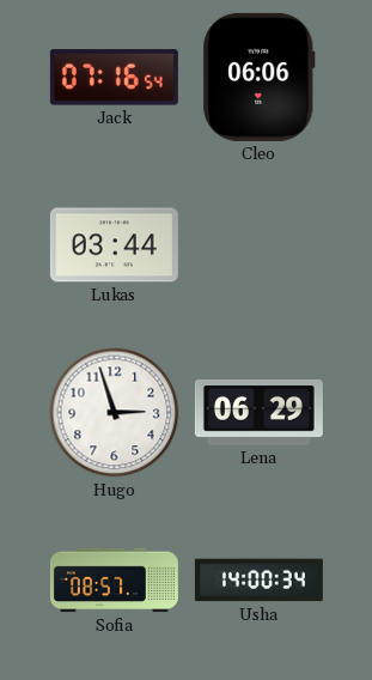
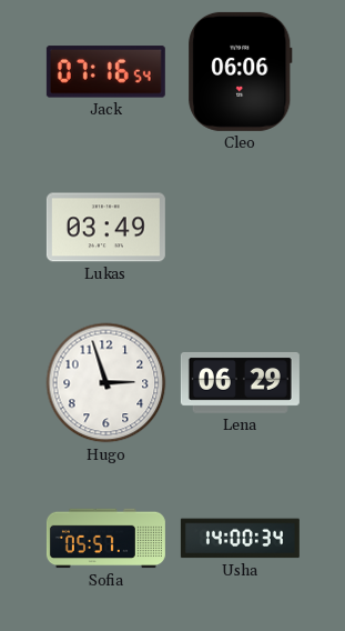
Lukas: 03:44 -> 03:49 (105, 228)
Sofia: 08:57 -> 05:57 (105, 539)
